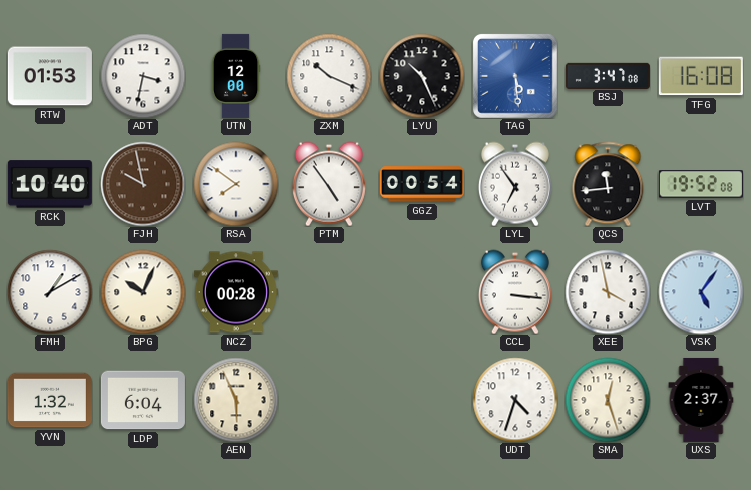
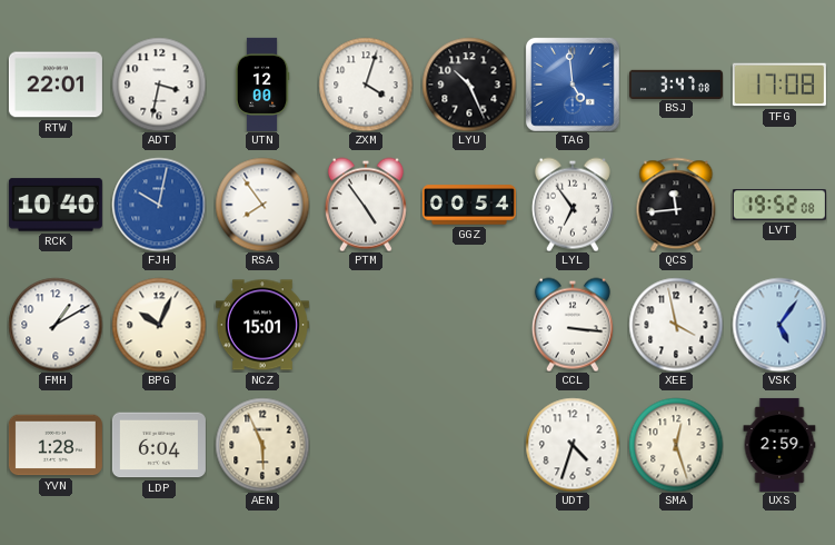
RTW: 01:53 -> 22:01 (56, 85)
ZXM: 10:19 -> 4:03 (366, 85)
TAG: 5:29 -> 4:59 (573, 85)
TFG: 16:08 -> 17:08 (779, 85)
FJH: 9:58 -> 10:02 (159, 205)
FJH dial: brown -> blue (159, 205)
RSA: 7:51 -> 7:54 (262, 205)
NCZ: 00:28 -> 15:01 (262, 325)
YVN: 1:32 -> 1:28 (56, 445)
UXS: 2:37 -> 2:59 (779, 445)
